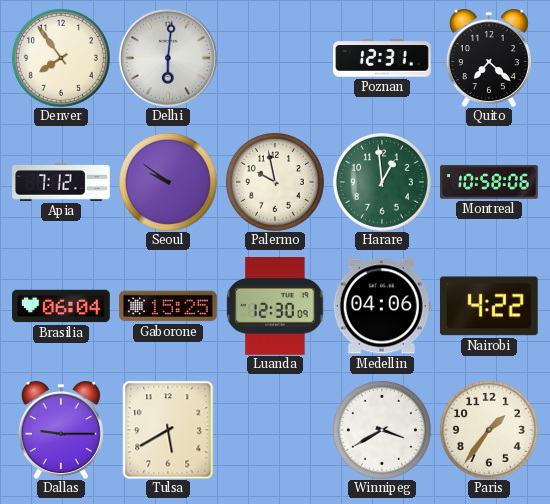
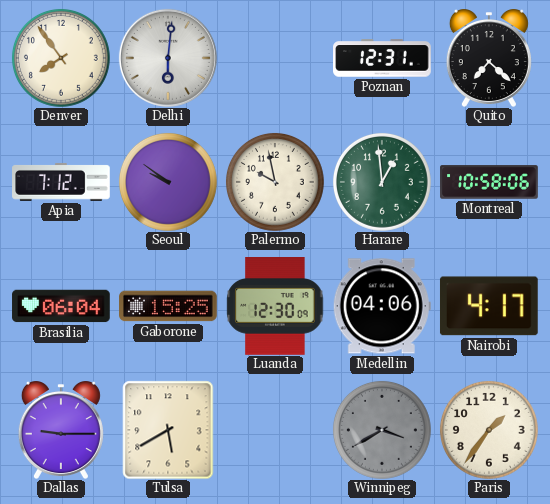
Nairobi: 4:22 -> 4:17 (489, 306)
Winnipeg dial: white -> grey (382, 430)
